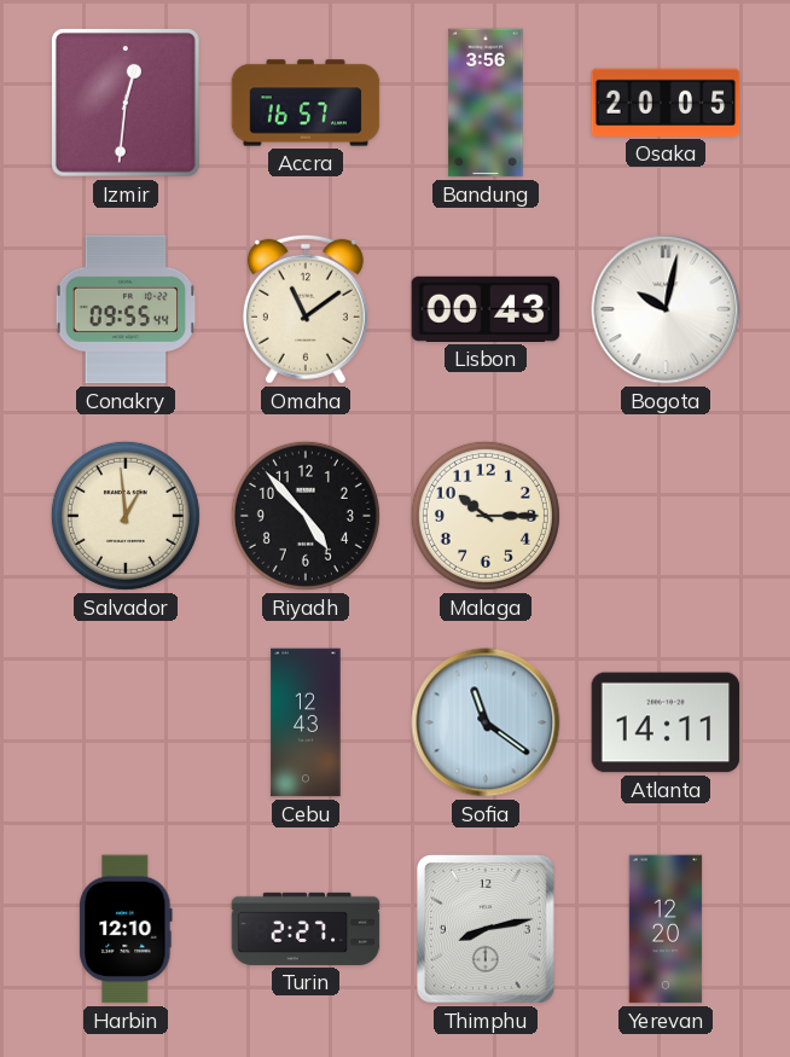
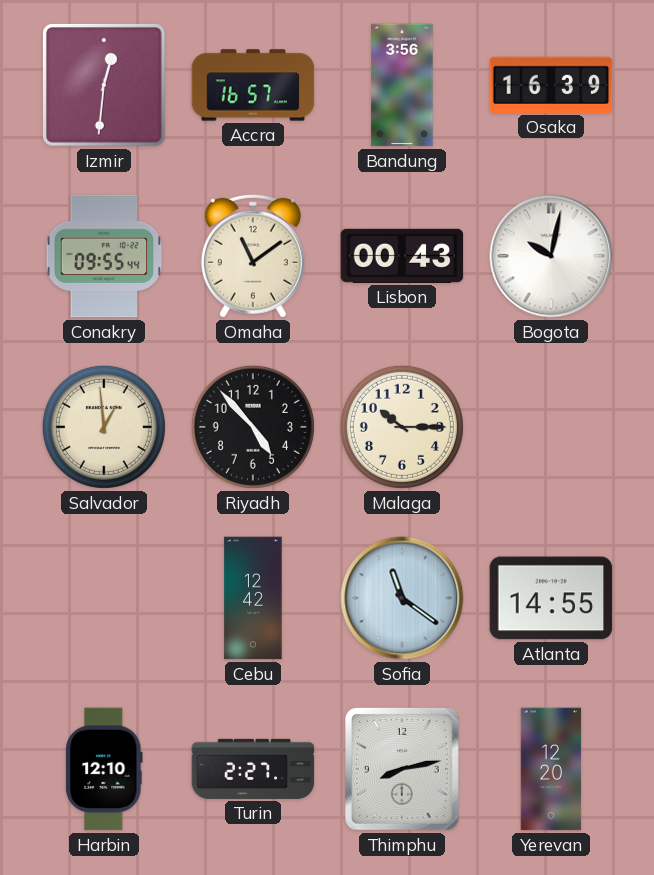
Osaka: 20:05 -> 16:39 (551, 85)
Cebu: 12:43 -> 12:42 (253, 598)
Atlanta: 14:11 -> 14:55 (551, 598)
